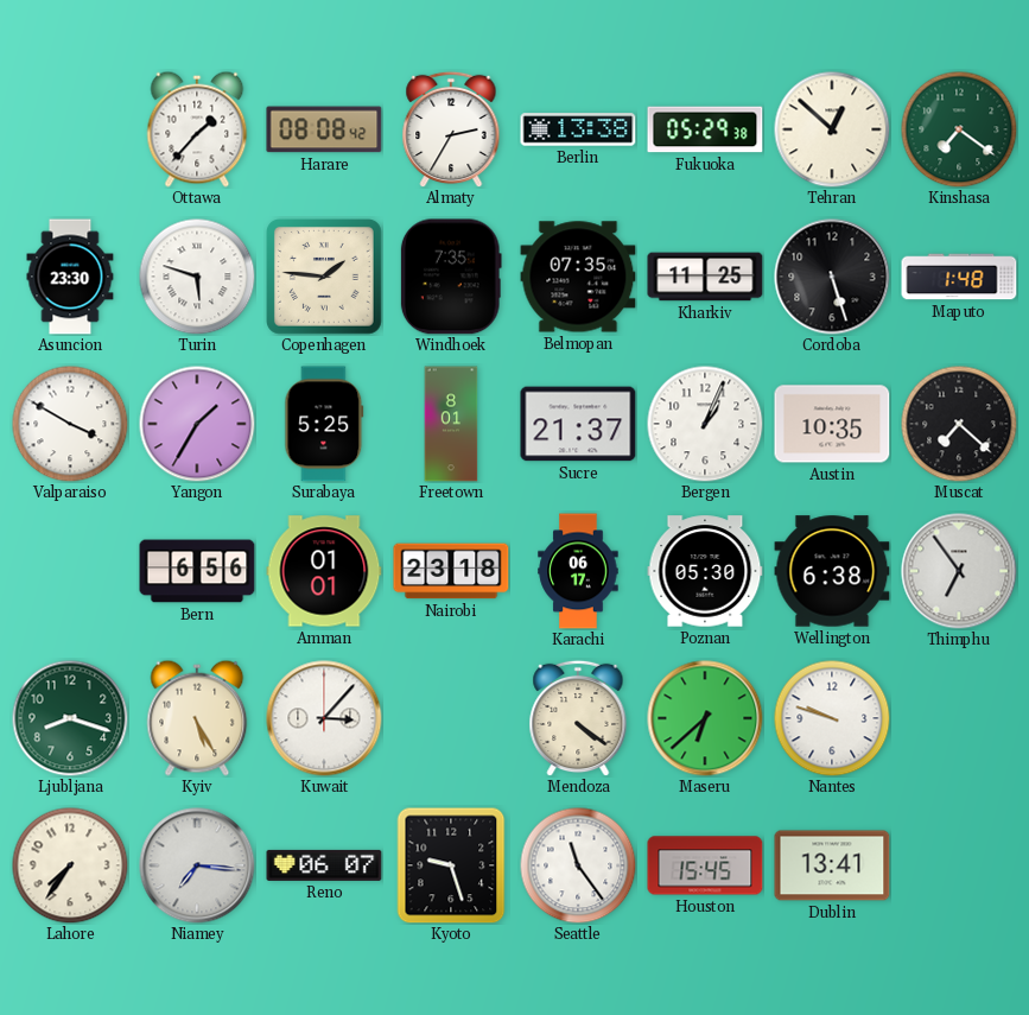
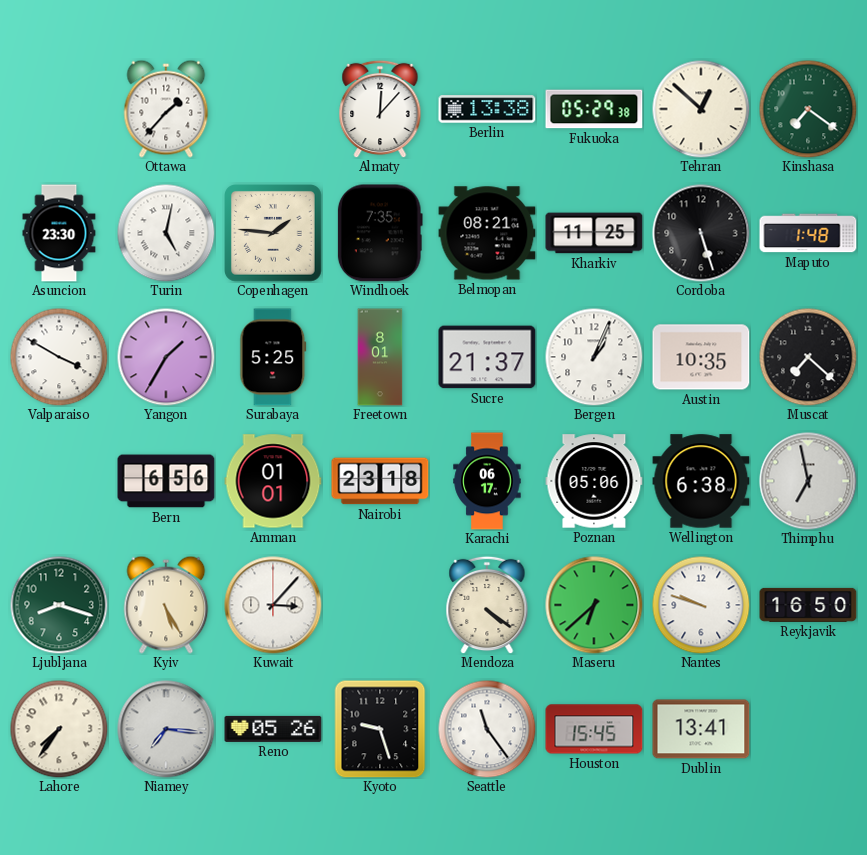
Harare: 08:08 -> none (324, 129)
Almaty: 2:35 -> 12:07 (380, 109)
Turin: 5:48 -> 5:02 (166, 233)
Belmopan: 07:35 -> 08:21 (487, 233)
Poznan: 05:30 -> 05:06 (594, 481)
Thimphu: 6:54 -> 6:58 (808, 481)
Reykjavik: none -> 16:50 (808, 605)
Reno: 06:07 -> 05:26 (273, 729)
